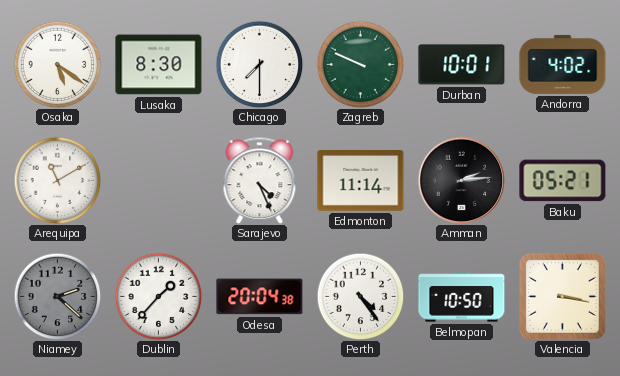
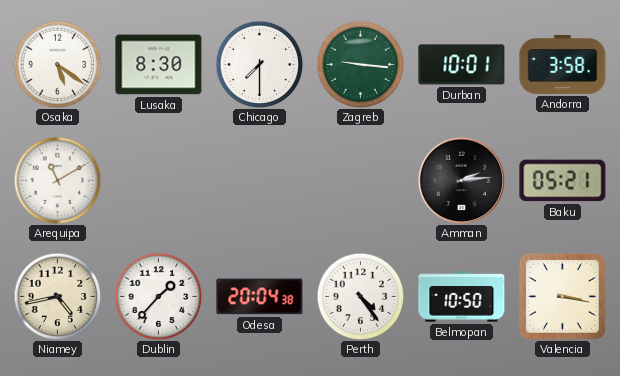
Zagreb: 9:49 -> 9:16 (360, 64)
Andorra: 4:02 -> 3:58 (563, 64)
Sarajevo: 4:26 -> none (260, 180)
Edmonton: 11:14 -> none (361, 181)
Niamey: 2:22 -> 4:43 (57, 296)
Niamey dial: grey -> cream (57, 296)
